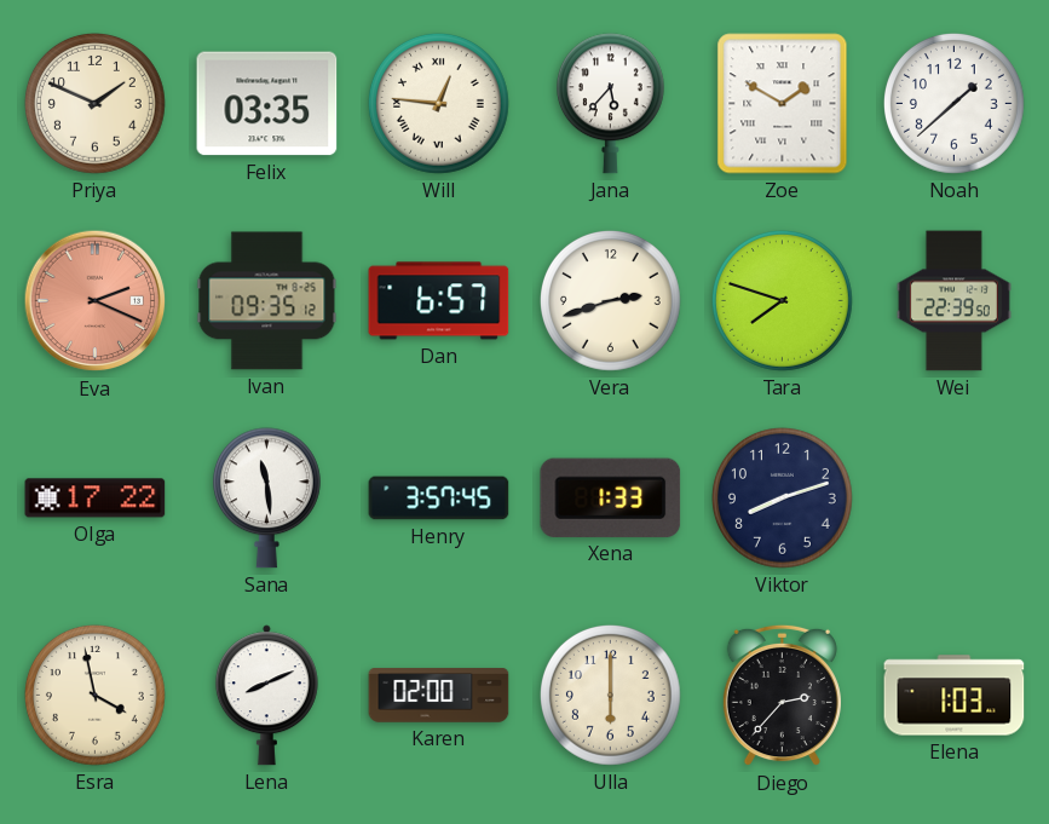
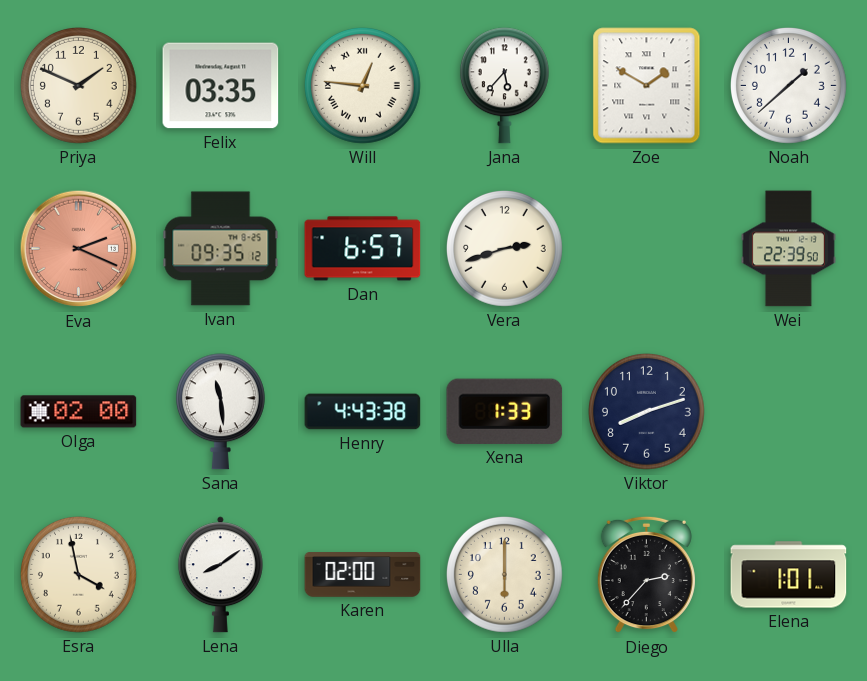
Tara: 7:48 -> none (783, 301)
Olga: 17:22 -> 02:00 (79, 412)
Henry: 3:57 -> 4:43 (363, 412)
Lena: 8:11 -> 8:09 (220, 575)
Elena: 1:03 -> 1:01 (789, 575)
